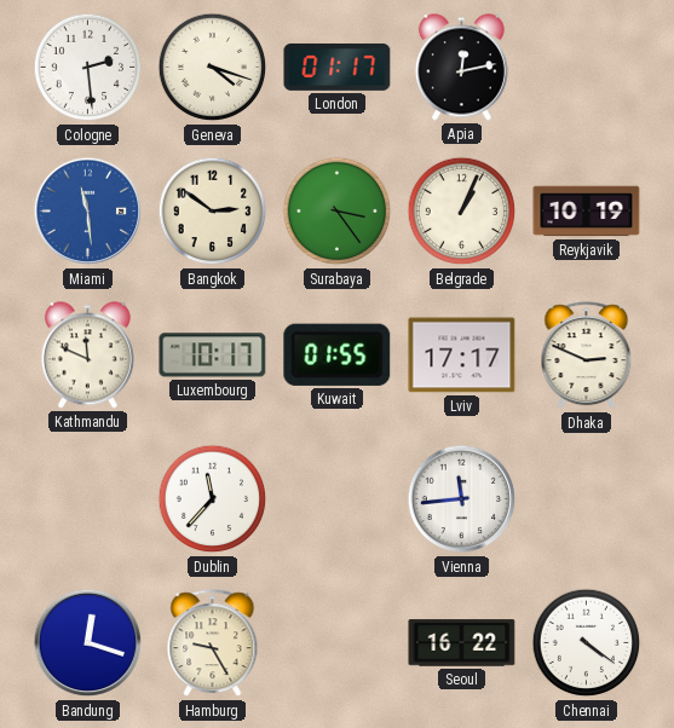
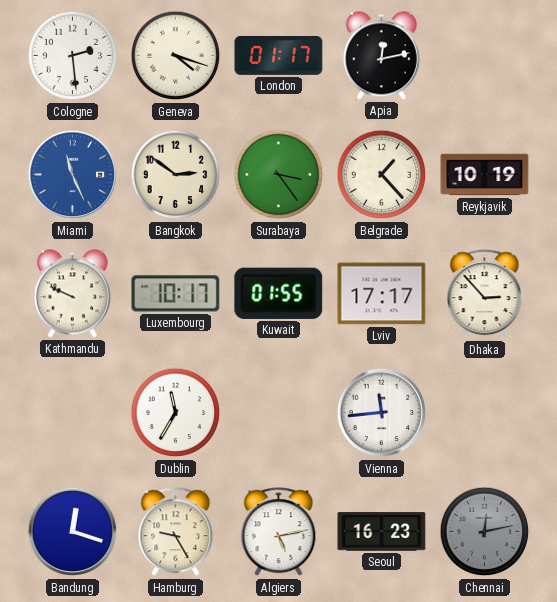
Miami: 11:29 -> 11:26 (73, 175)
Belgrade: 1:04 -> 1:23 (382, 175)
Kathmandu: 11:49 -> 9:49 (72, 294)
Dhaka: 2:49 -> 2:53 (485, 294)
Dublin: 11:37 -> 11:35 (176, 413)
Algiers: none -> 5:13 (279, 532)
Seoul: 16:22 -> 16:23 (382, 532)
Chennai: 4:21 -> 12:13 (485, 532)
Chennai dial: white -> grey (485, 532)
